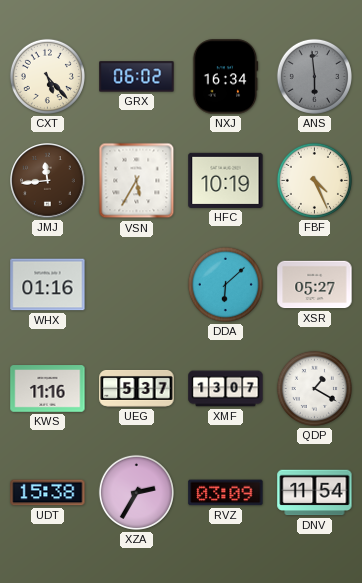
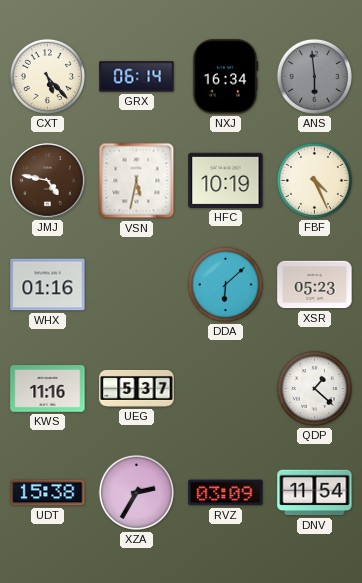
GRX: 06:02 -> 06:14 (137, 77)
JMJ: 11:44 -> 4:47 (48, 181)
VSN: 5:35 -> 5:32 (137, 181)
XSR: 05:27 -> 05:23 (315, 285)
XMF: 13:07 -> none (226, 389)
QDP: 1:20 -> 1:22 (314, 388)
